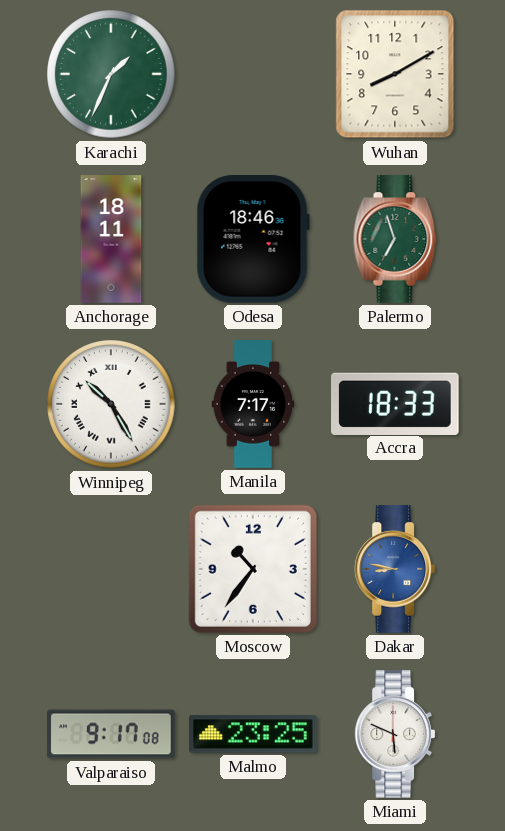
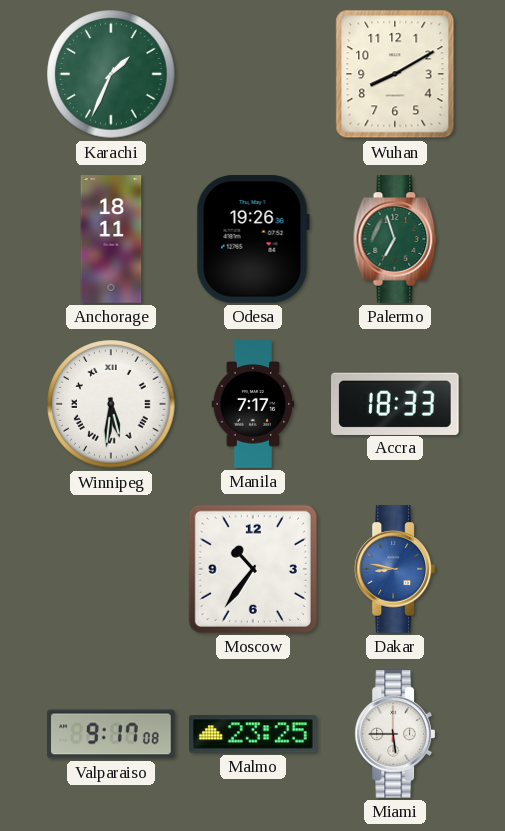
Odesa: 18:46 -> 19:26 (253, 240)
Winnipeg: 10:25 -> 5:31 (111, 404)
Miami: 5:49 -> 5:45 (395, 734)
